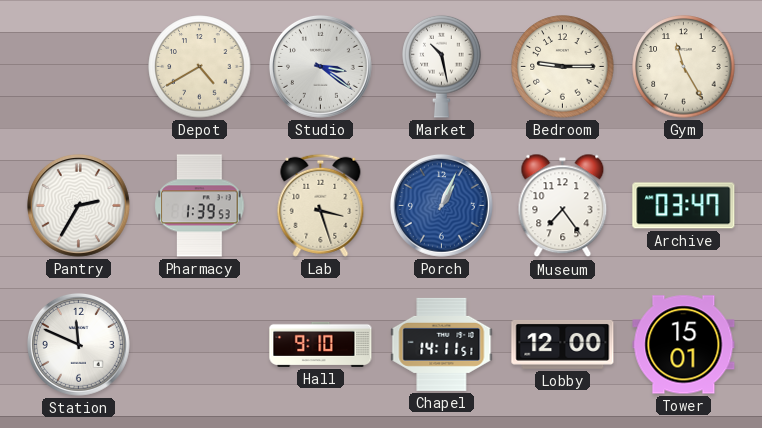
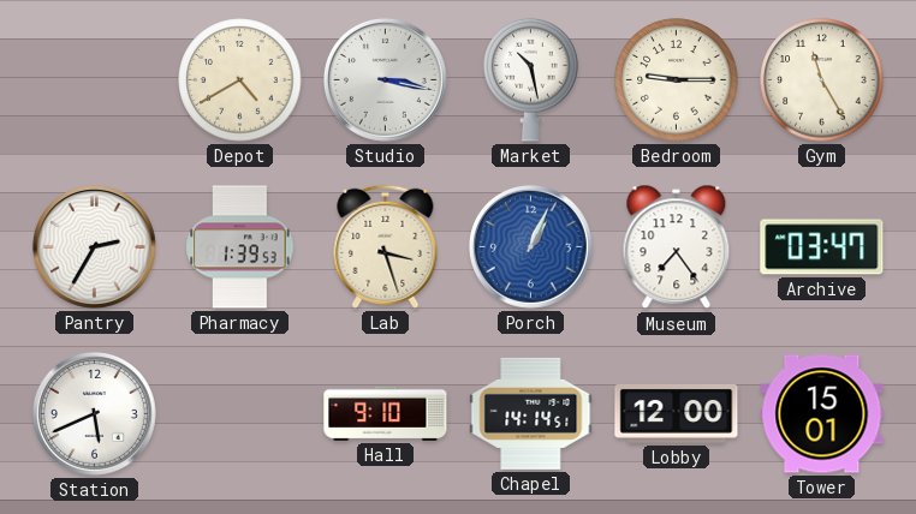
Studio: 3:21 -> 3:17 (385, 79)
Station: 11:49 -> 5:41 (94, 413)
Chapel: 14:11 -> 14:14 (531, 413)
